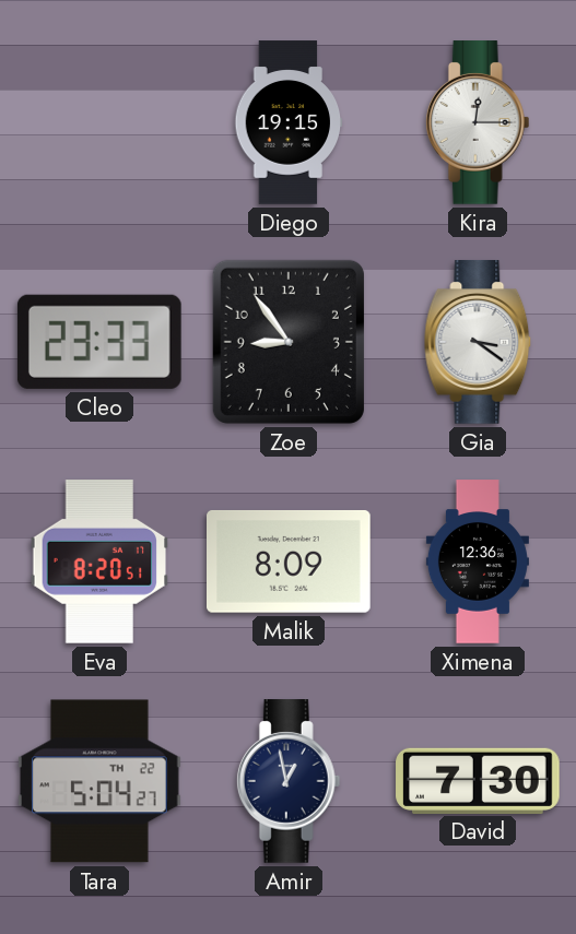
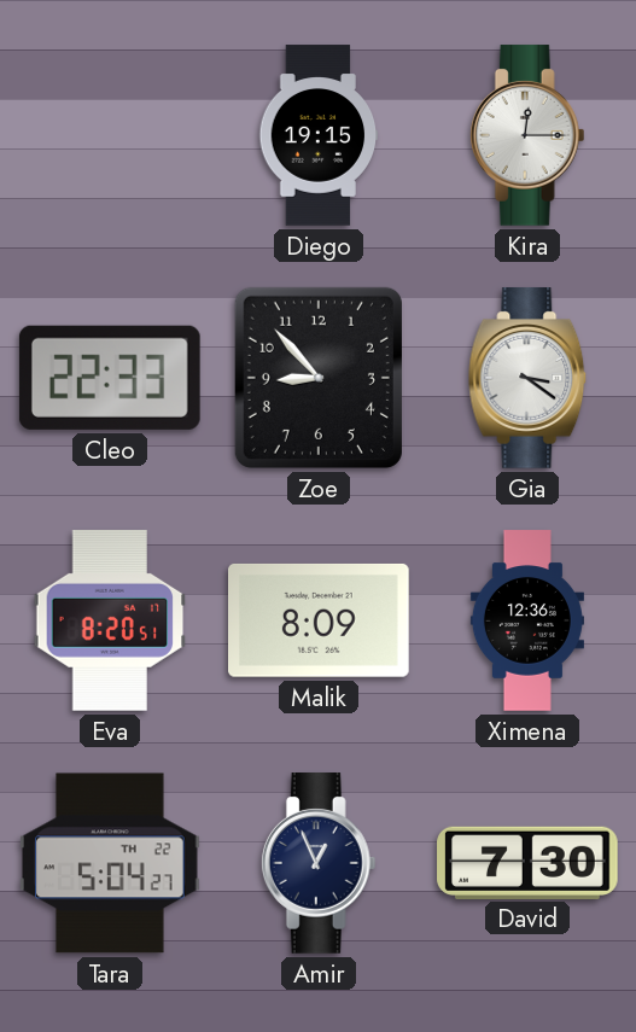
Cleo: 23:33 -> 22:33 (110, 378)
Zoe: 8:54 -> 8:53 (319, 378)
Amir: 12:58 -> 12:56 (319, 863)
